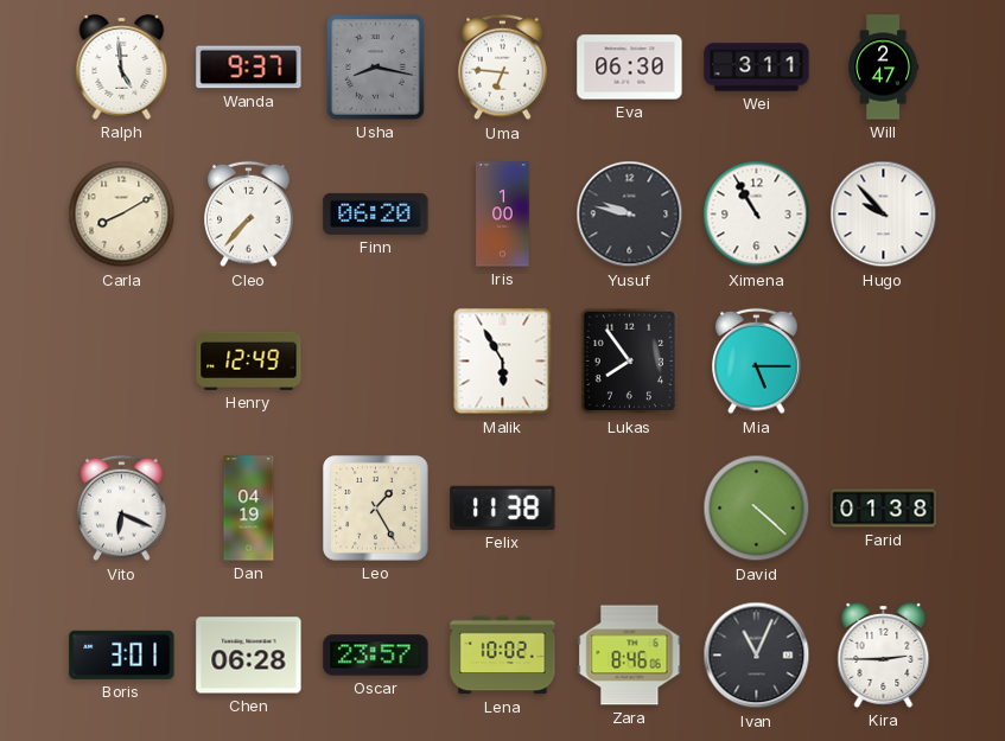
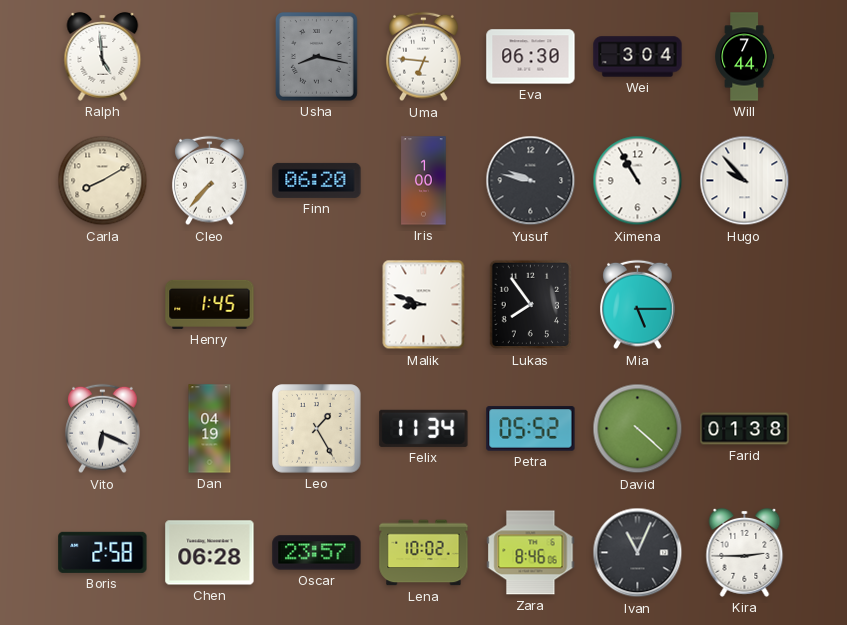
Wanda: 9:37 -> none (249, 68)
Wei: 3:11 -> 3:04 (638, 57)
Will: 2:47 -> 7:44 (745, 57)
Henry: 12:49 -> 1:45 (210, 304)
Malik: 5:55 -> 8:48 (424, 305)
Felix: 11:38 -> 11:34 (424, 428)
Petra: none -> 05:52 (531, 429)
Boris: 3:01 -> 2:58 (103, 552)
